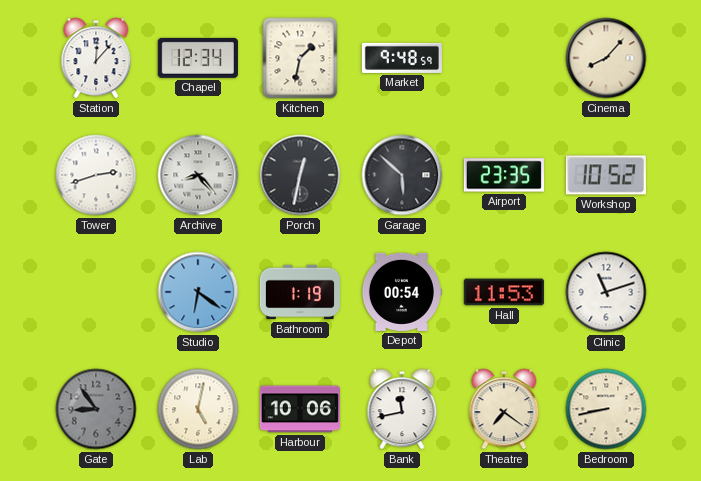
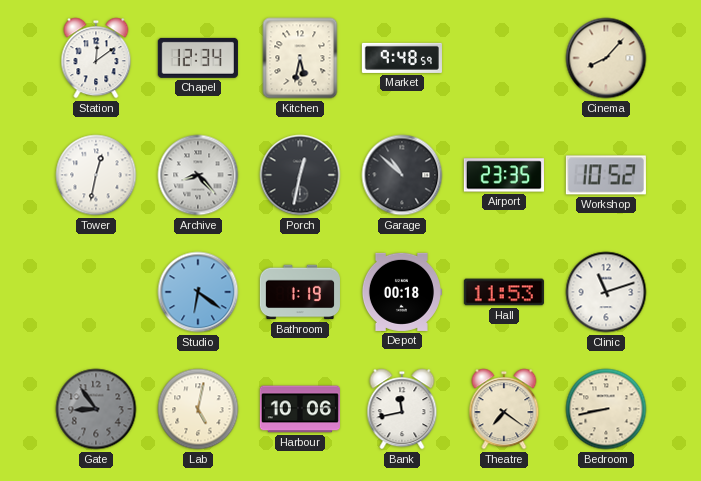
Station: 12:07 -> 12:09 (96, 58)
Kitchen: 1:32 -> 5:32 (300, 58)
Tower: 2:42 -> 12:32 (96, 175)
Garage: 5:52 -> 10:52 (402, 175)
Depot: 00:54 -> 00:18 (401, 292)
